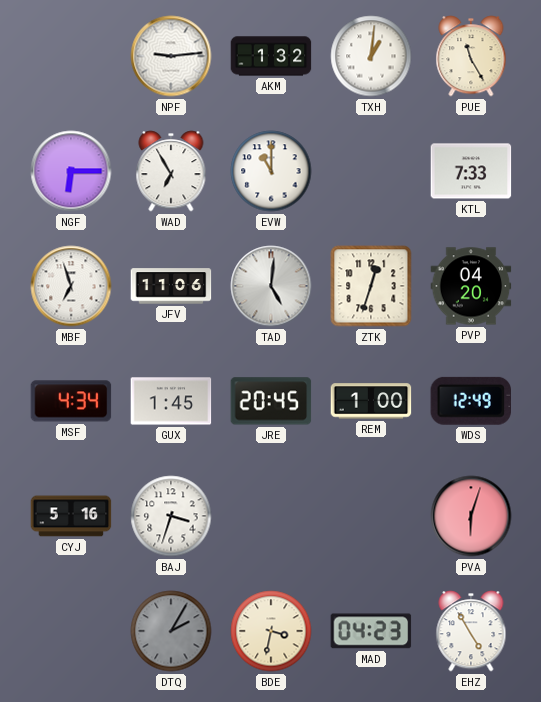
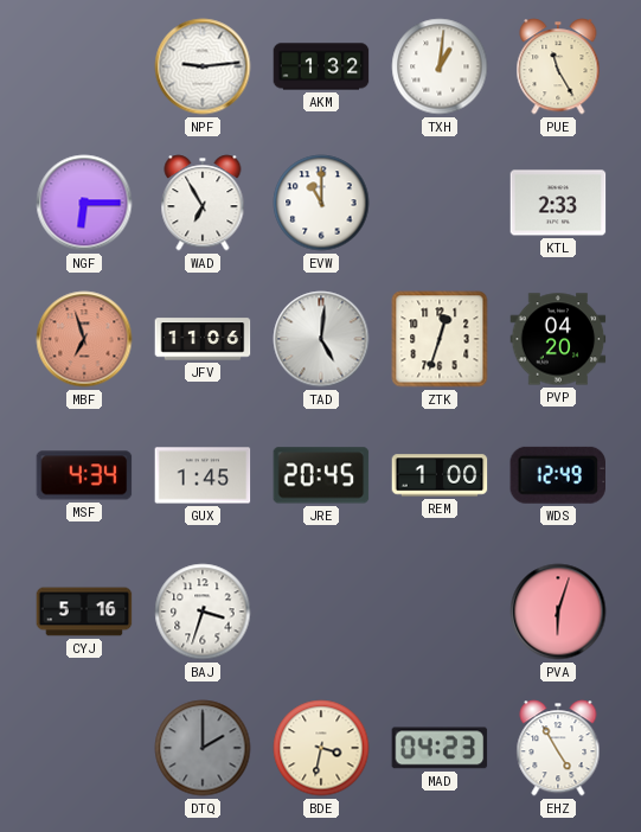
KTL: 7:33 -> 2:33 (558, 203)
MBF dial: white -> salmon (84, 339)
DTQ: 2:05 -> 2:00 (203, 748)
